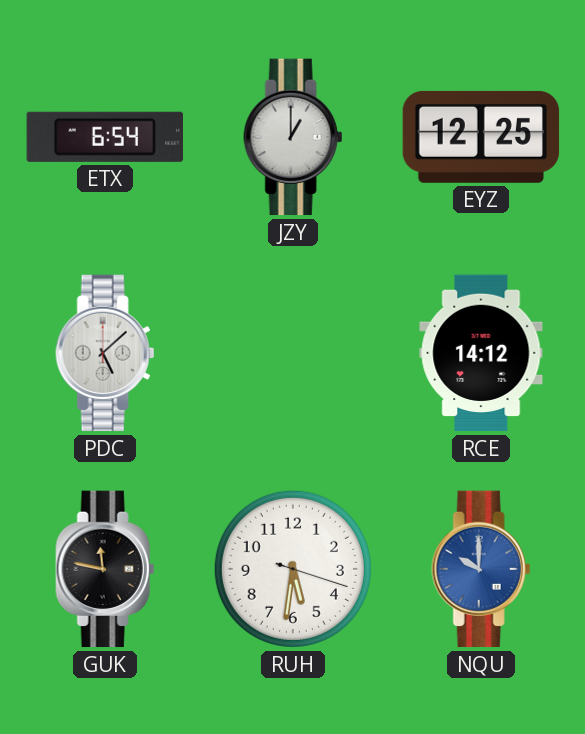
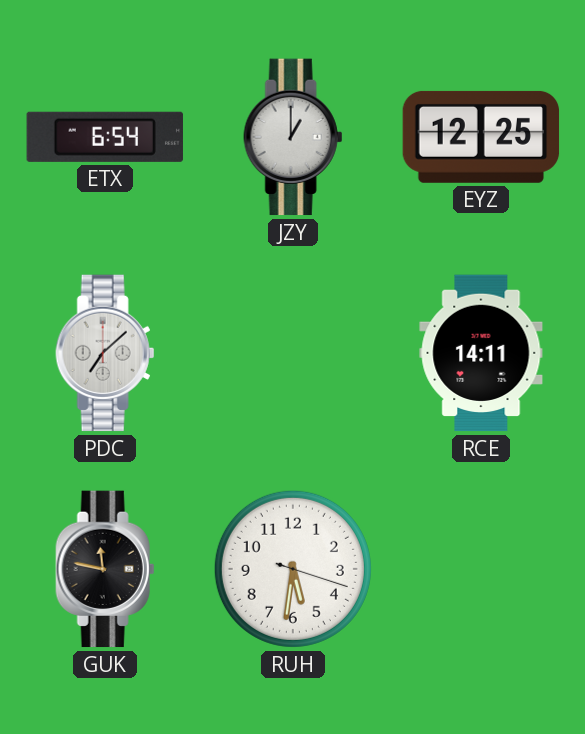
PDC: 5:08 -> 7:08 (105, 353)
RCE: 14:12 -> 14:11 (481, 353)
NQU: 10:00 -> none (481, 569)
